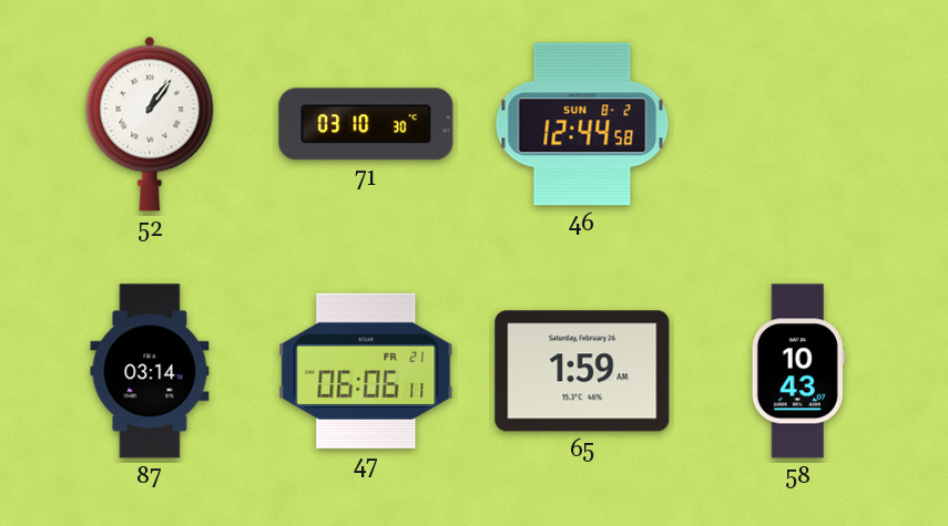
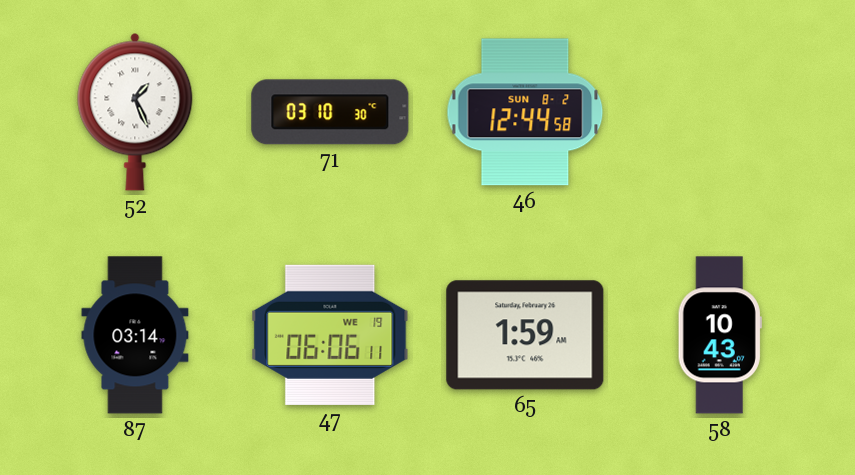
52: 1:06 -> 1:26 (135, 112)
47 date: FR 21 -> WE 19 (330, 335)
